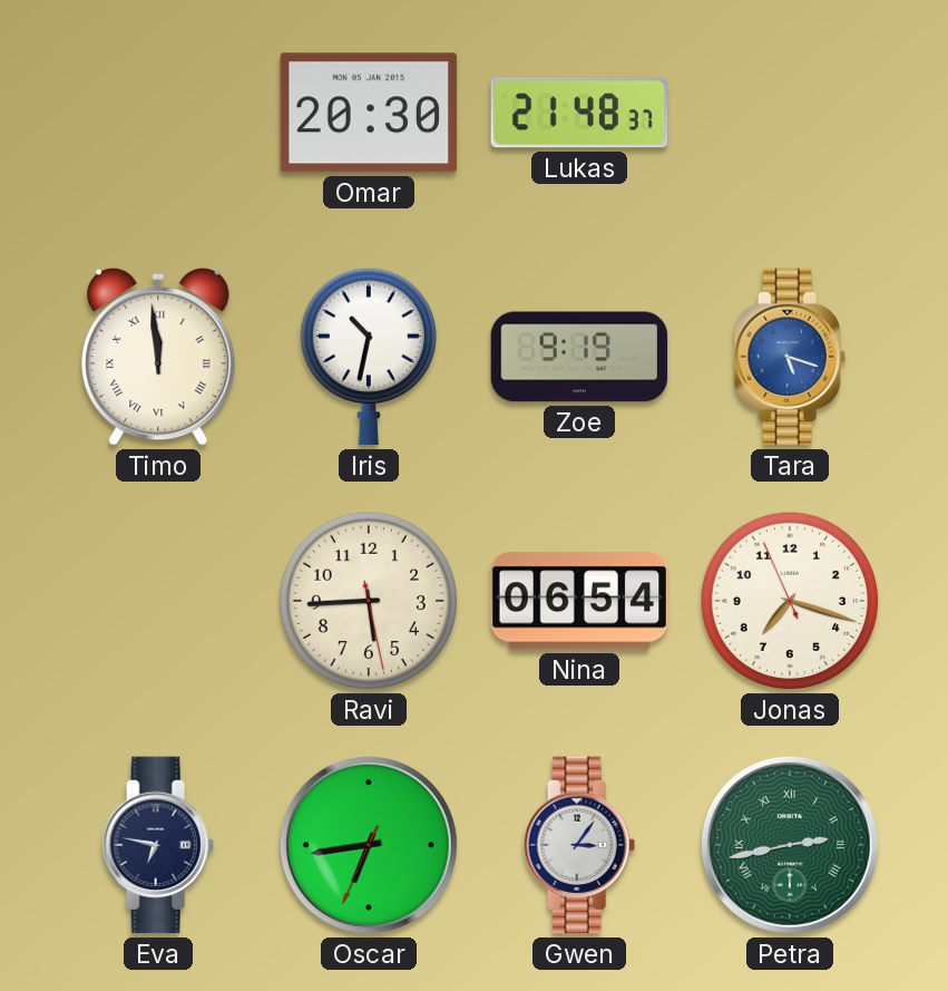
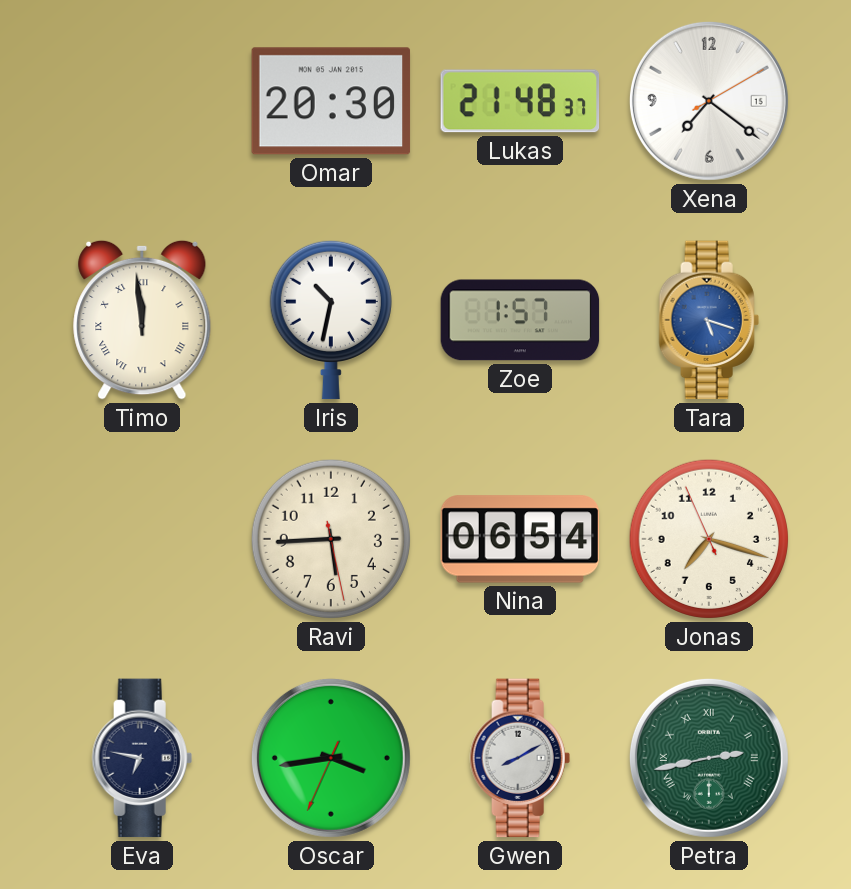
Xena: none -> 7:21 (709, 101)
Zoe: 9:19 -> 1:57 (520, 320)
Oscar: 6:43 -> 3:43 (331, 758)
Gwen: 3:06 -> 8:10 (520, 758)
